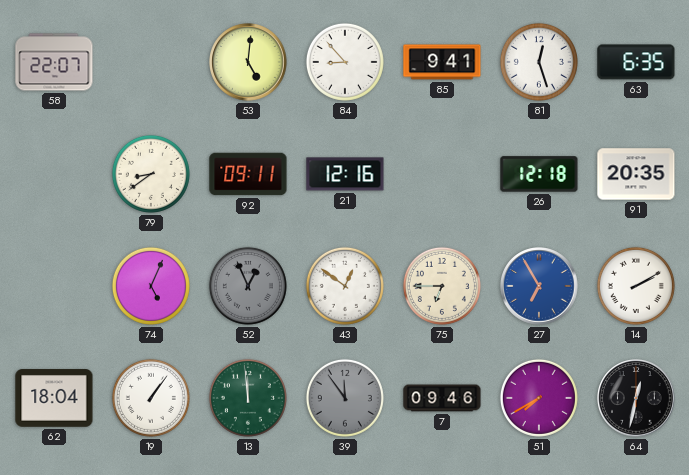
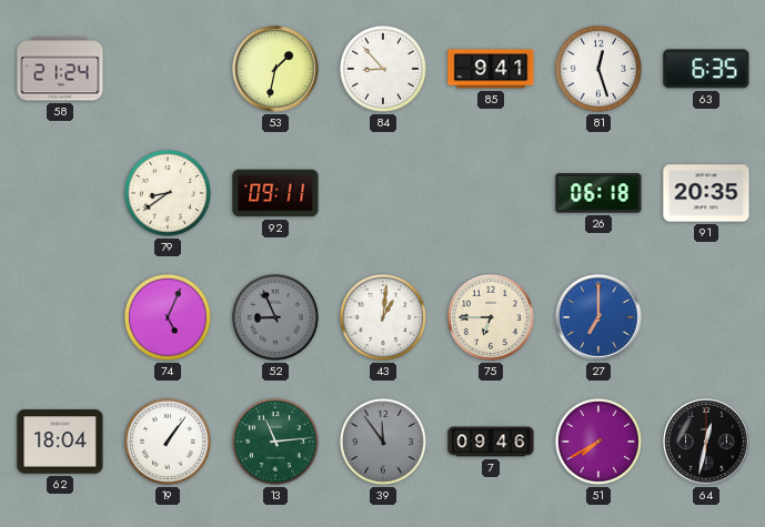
58: 22:07 -> 21:24 (60, 69)
53: 5:01 -> 1:32 (275, 69)
21: 12:16 -> none (345, 174)
26: 12:18 -> 06:18 (598, 193)
52: 12:56 -> 8:56 (275, 317)
43: 12:51 -> 1:01 (383, 317)
27: 6:55 -> 7:00 (598, 317)
14: 2:10 -> none (636, 286)
13: 11:59 -> 11:14 (275, 442)
